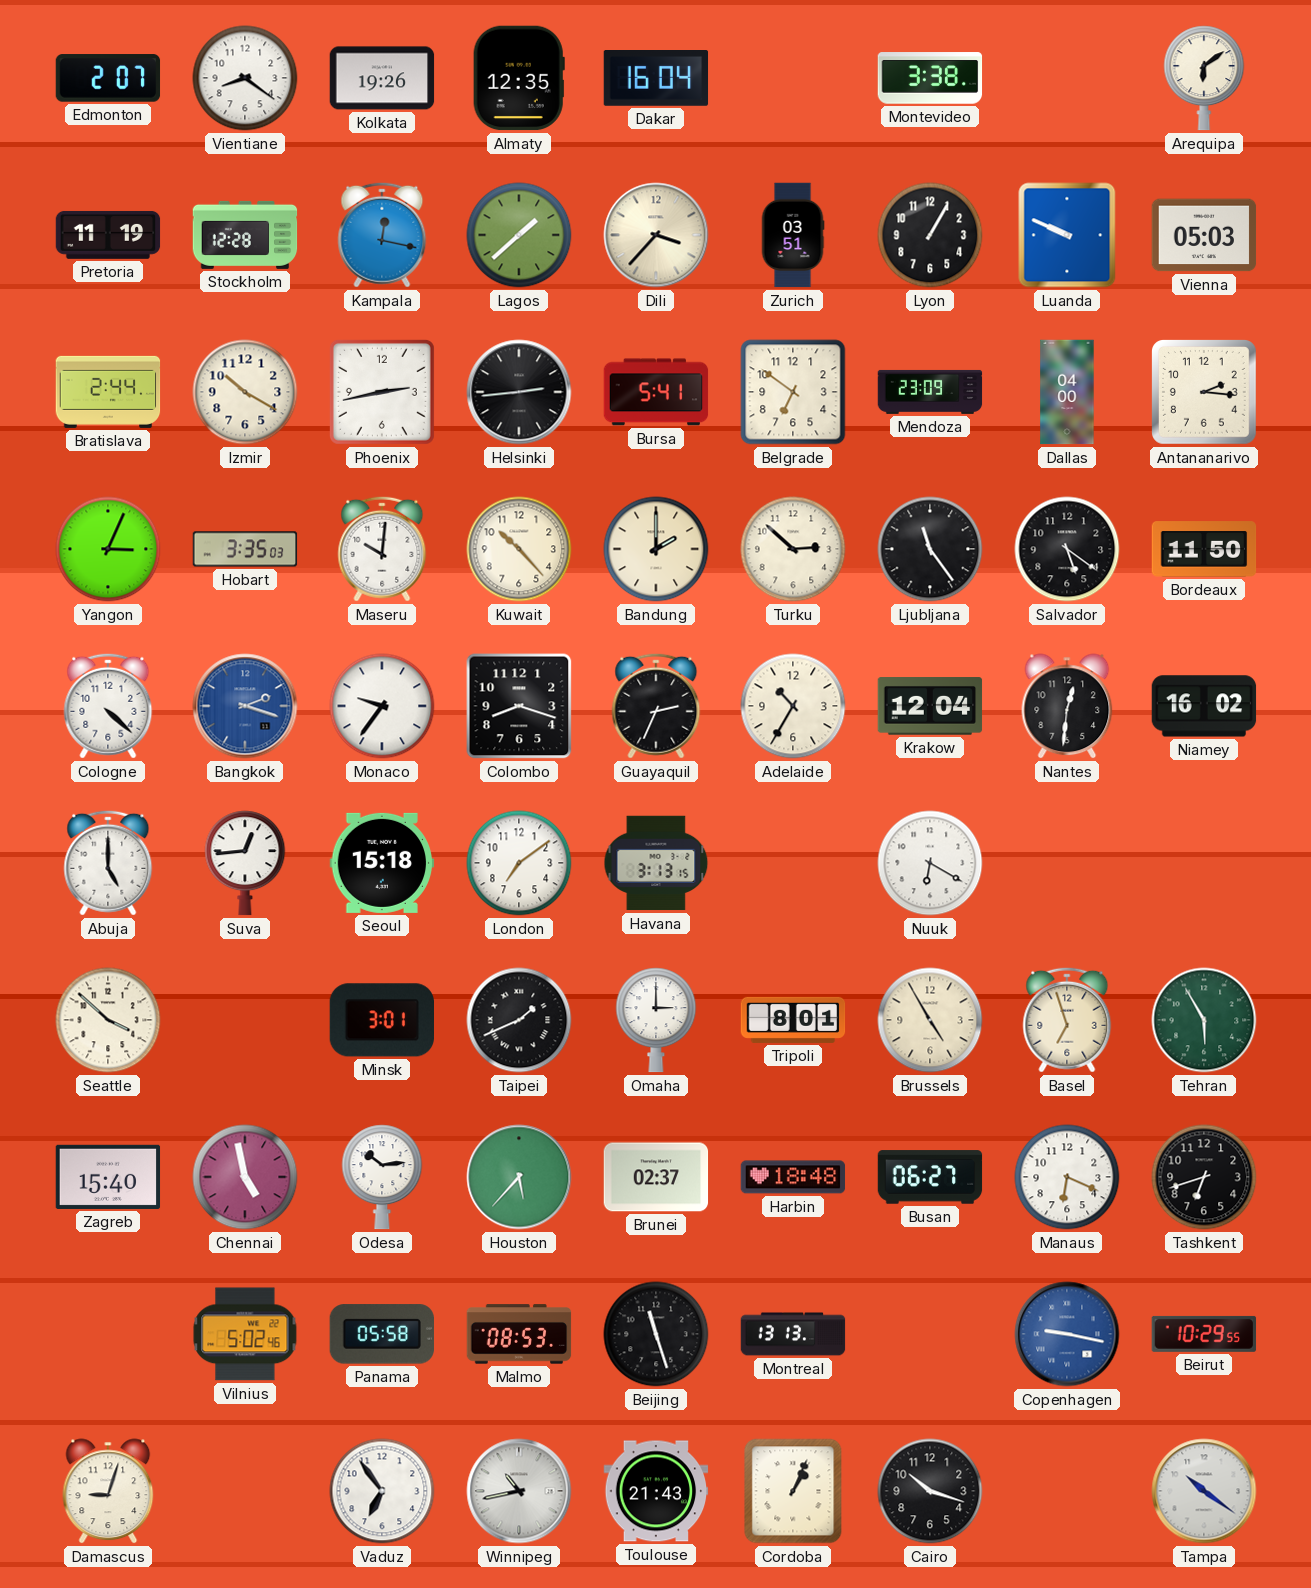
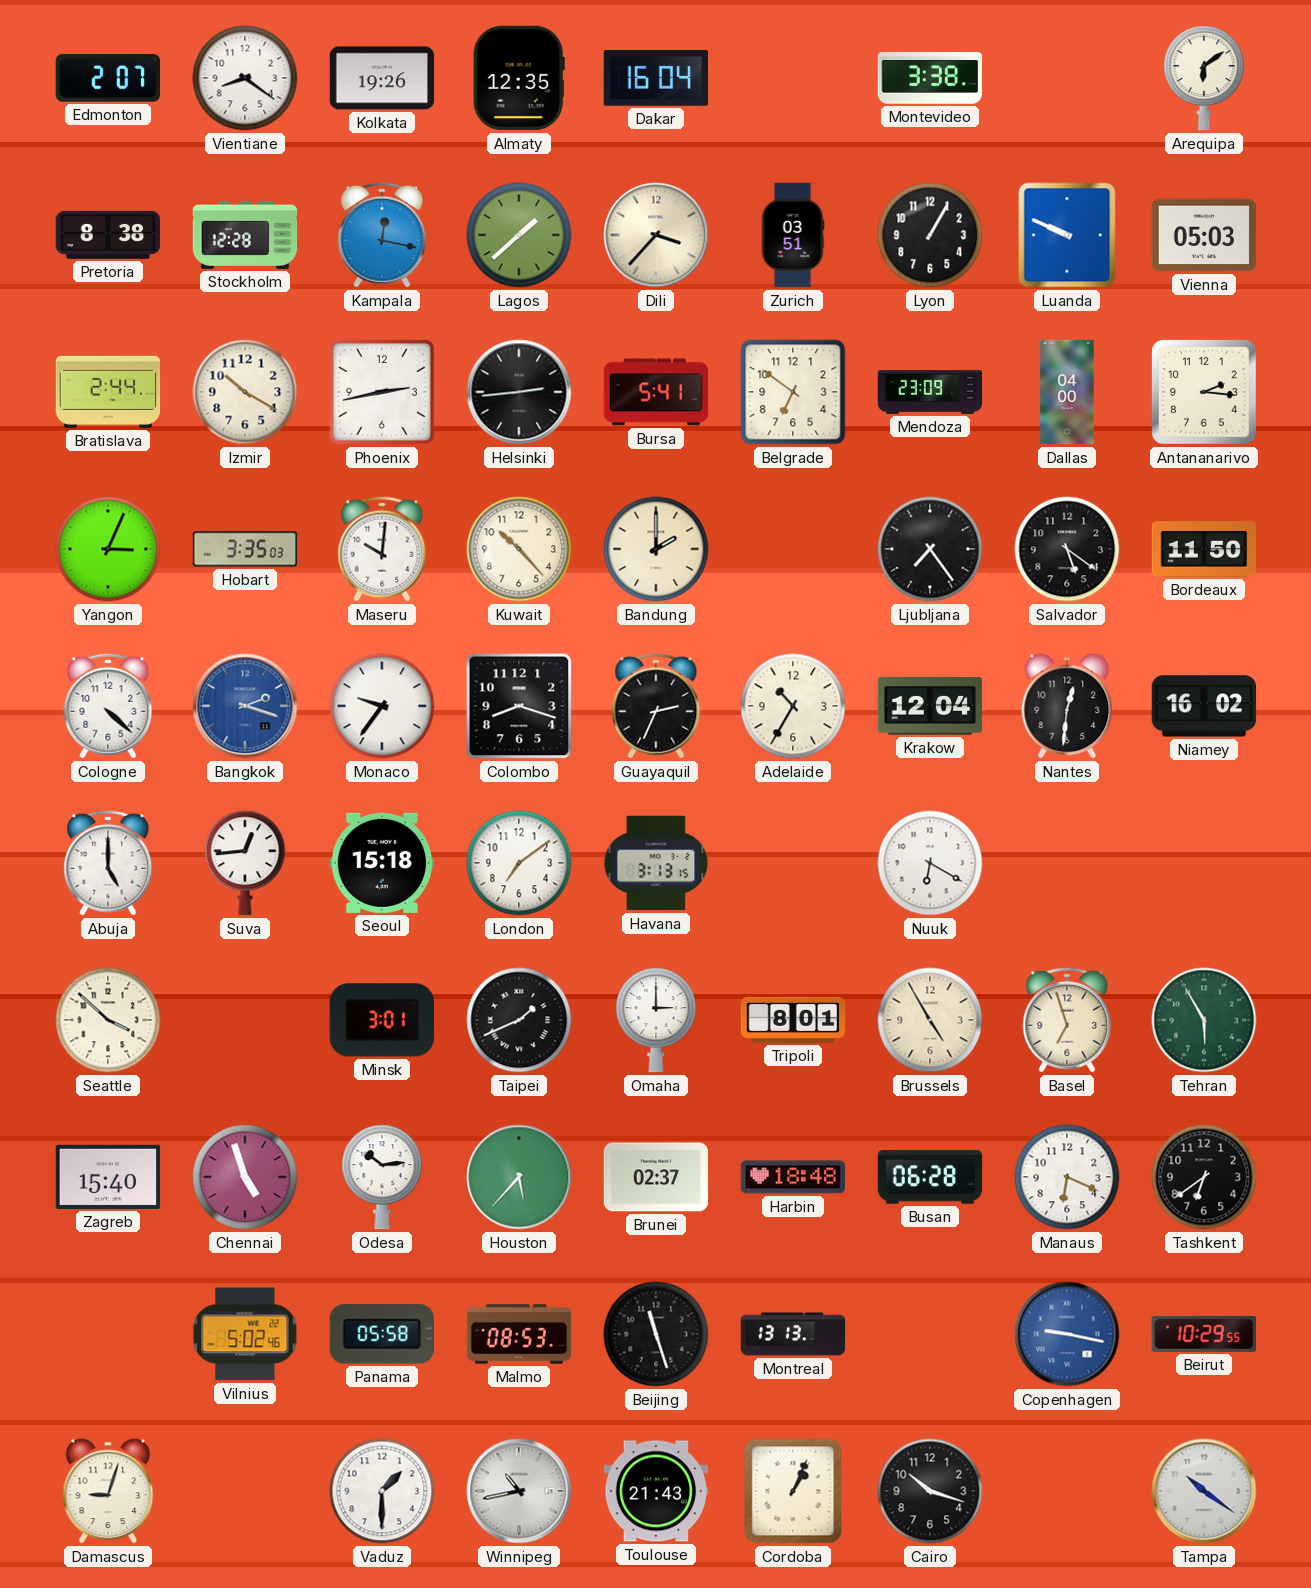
Pretoria: 11:19 -> 8:38 (108, 235)
Turku: 2:52 -> none (793, 549)
Ljubljana: 11:24 -> 7:24 (930, 549)
Chennai: 4:58 -> 4:57 (245, 1177)
Busan: 06:27 -> 06:28 (930, 1177)
Tashkent: 6:42 -> 6:39 (1204, 1177)
Vaduz: 6:54 -> 1:30 (382, 1491)
